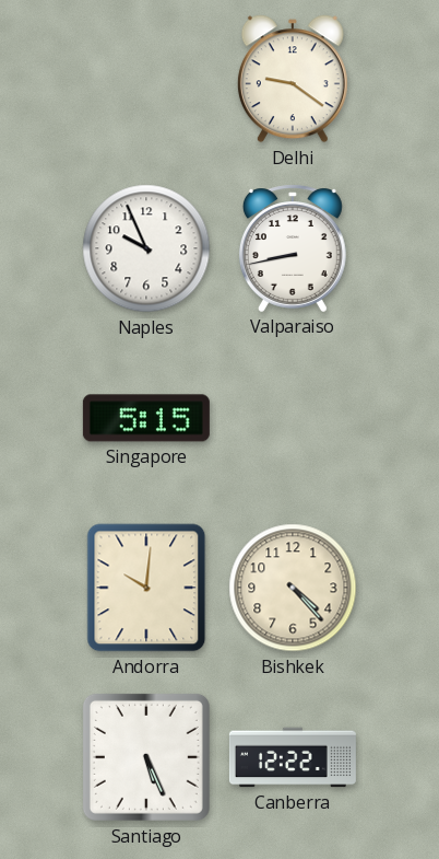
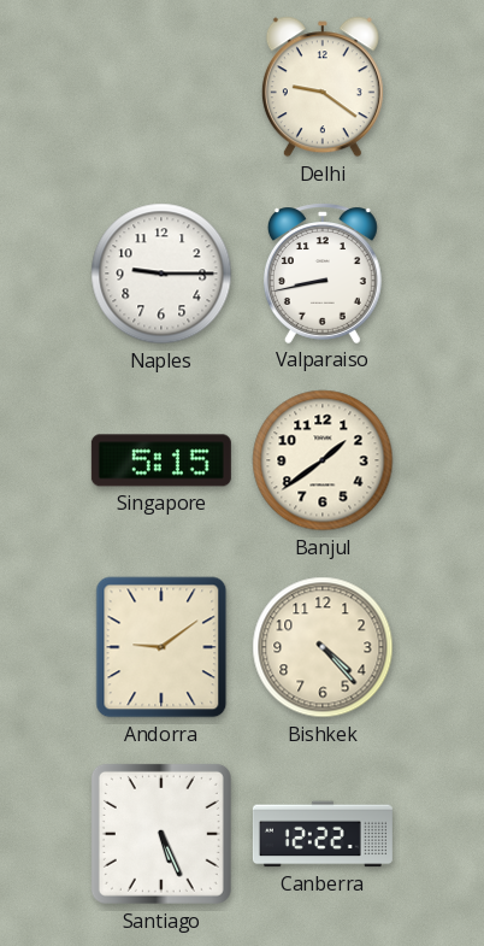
Naples: 9:56 -> 9:15 (161, 274)
Banjul: none -> 1:39 (323, 460)
Andorra: 10:01 -> 9:09 (161, 647)
